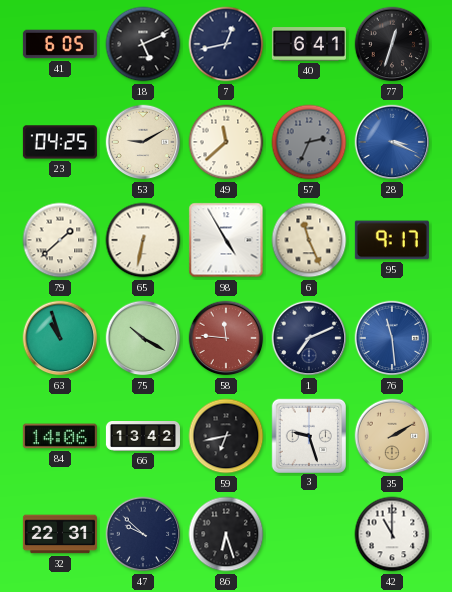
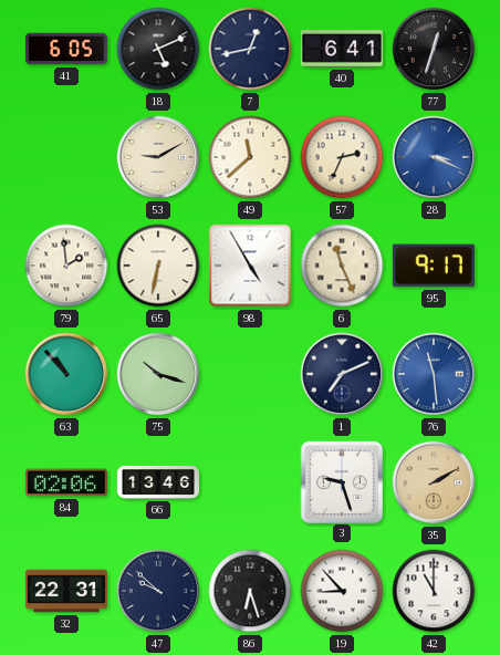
23: 04:25 -> none (60, 142)
57 dial: grey -> cream (342, 157)
79: 1:38 -> 1:59 (66, 266)
63: 10:57 -> 10:53 (66, 374)
75: 10:20 -> 10:18 (158, 374)
58: 11:46 -> none (226, 338)
84: 14:06 -> 02:06 (66, 482)
66: 13:42 -> 13:46 (158, 484)
59: 6:43 -> none (226, 436)
19: none -> 8:53 (342, 591)
